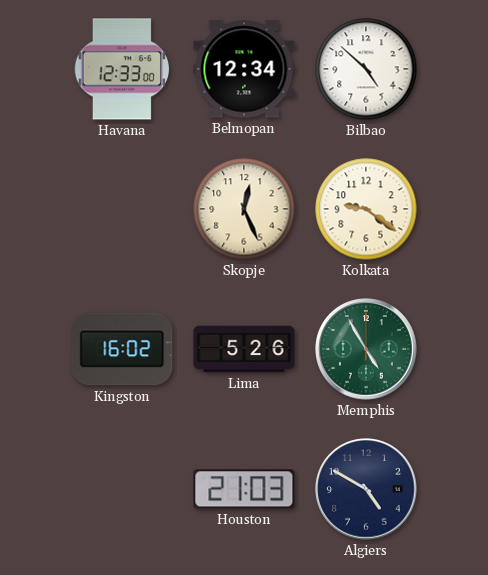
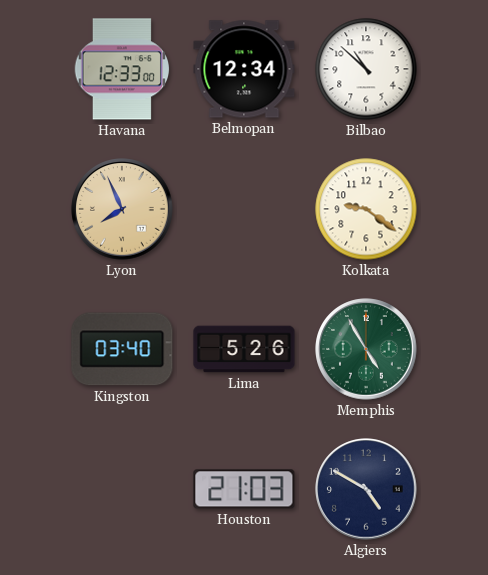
Bilbao: 4:52 -> 10:52 (366, 69)
Lyon: none -> 7:56 (122, 209)
Skopje: 12:26 -> none (244, 209)
Kingston: 16:02 -> 03:40 (122, 349)
